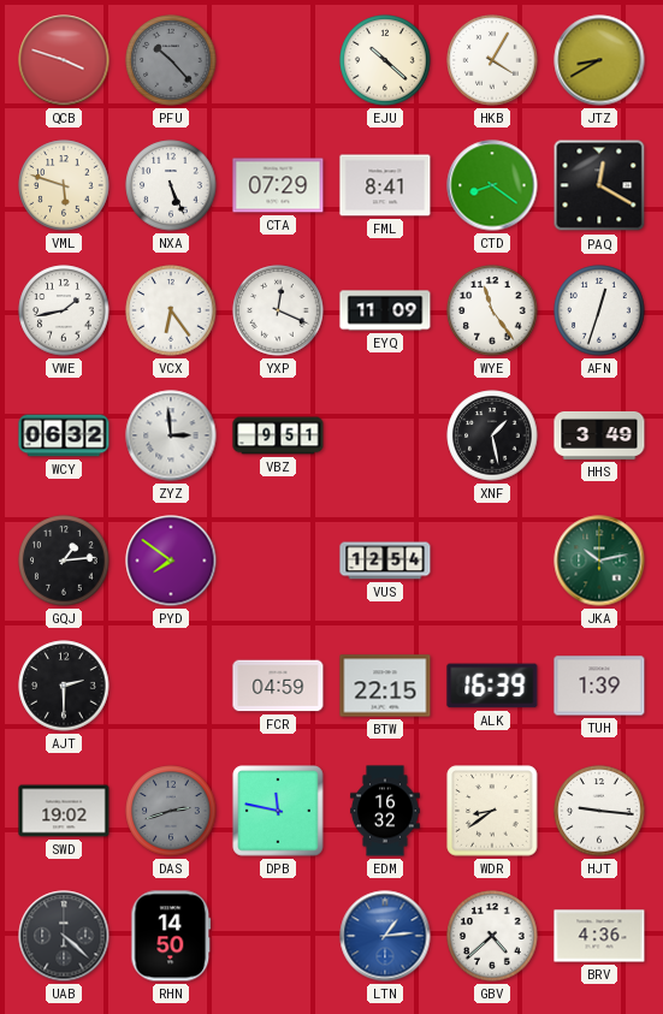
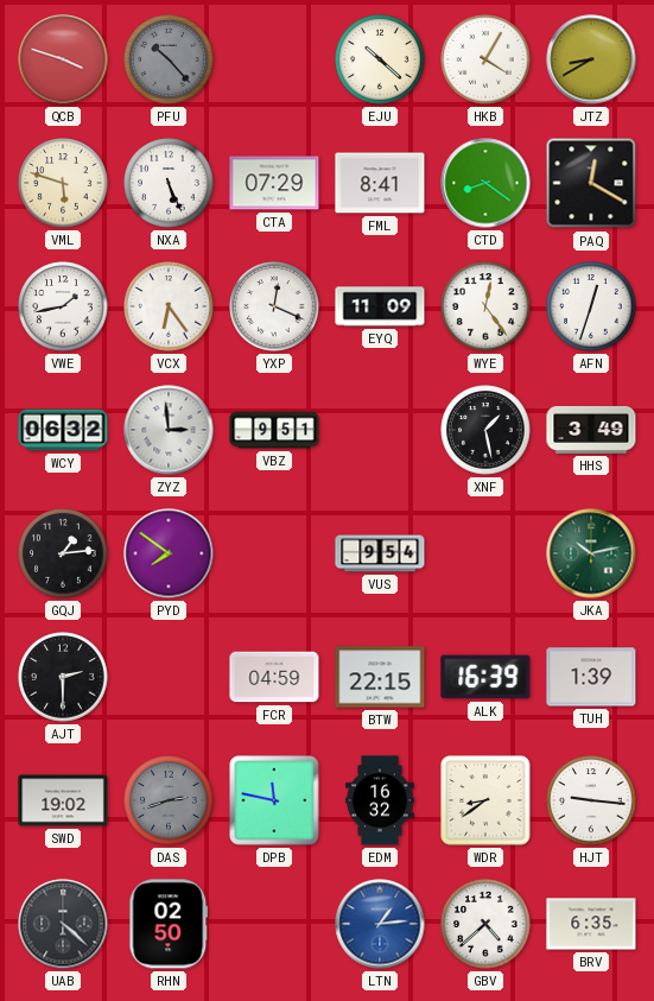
WYE: 11:24 -> 12:24 (485, 306)
VUS: 12:54 -> 9:54 (380, 553)
RHN: 14:50 -> 02:50 (169, 924)
BRV: 4:36 -> 6:35 (591, 924)
